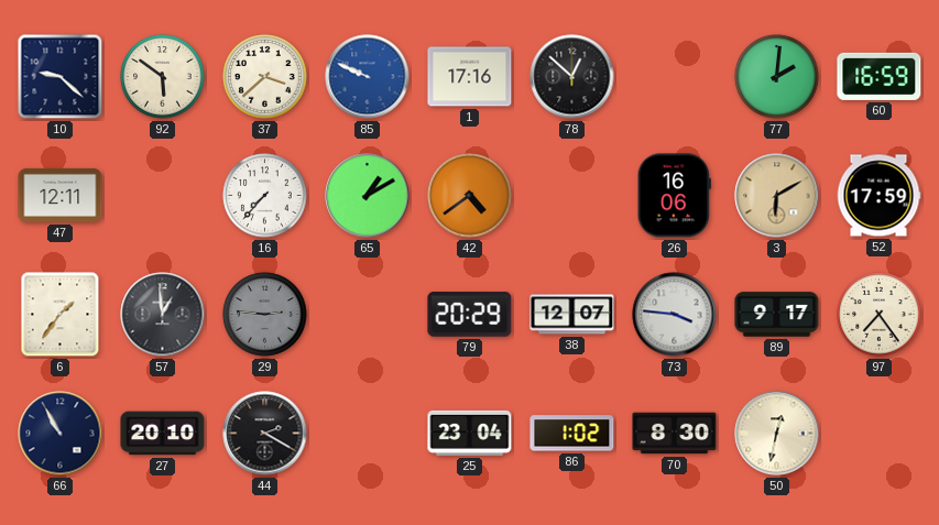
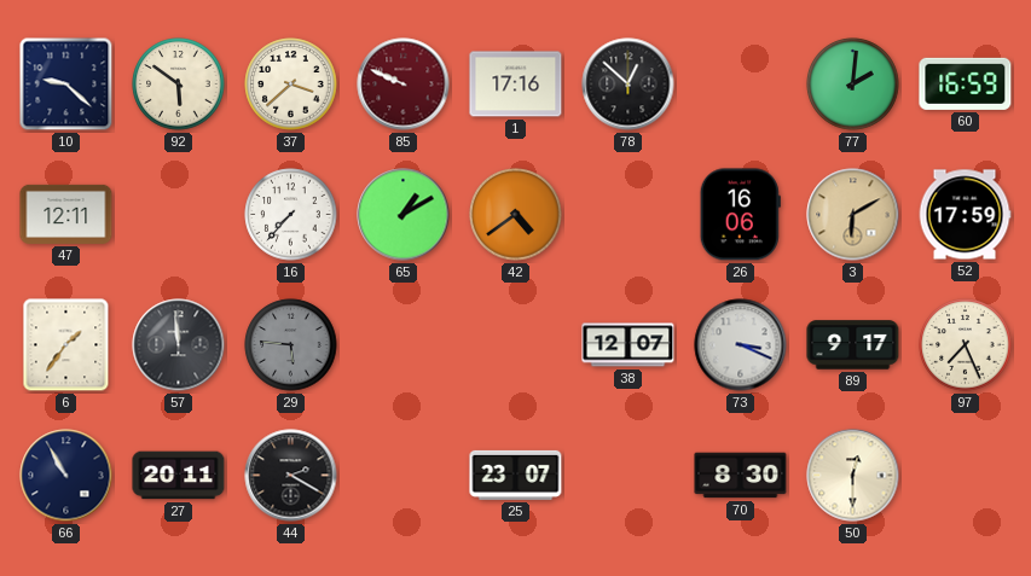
85 dial: blue -> burgundy (404, 85)
57: 12:59 -> 11:59 (179, 345)
29: 2:46 -> 5:46 (291, 345)
79: 20:29 -> none (470, 315)
73: 3:46 -> 3:19 (741, 345)
97: 7:24 -> 7:26 (966, 345)
27: 20:10 -> 20:11 (179, 476)
25: 23:04 -> 23:07 (516, 475)
86: 1:02 -> none (572, 434)
50: 12:32 -> 12:30 (853, 476)
